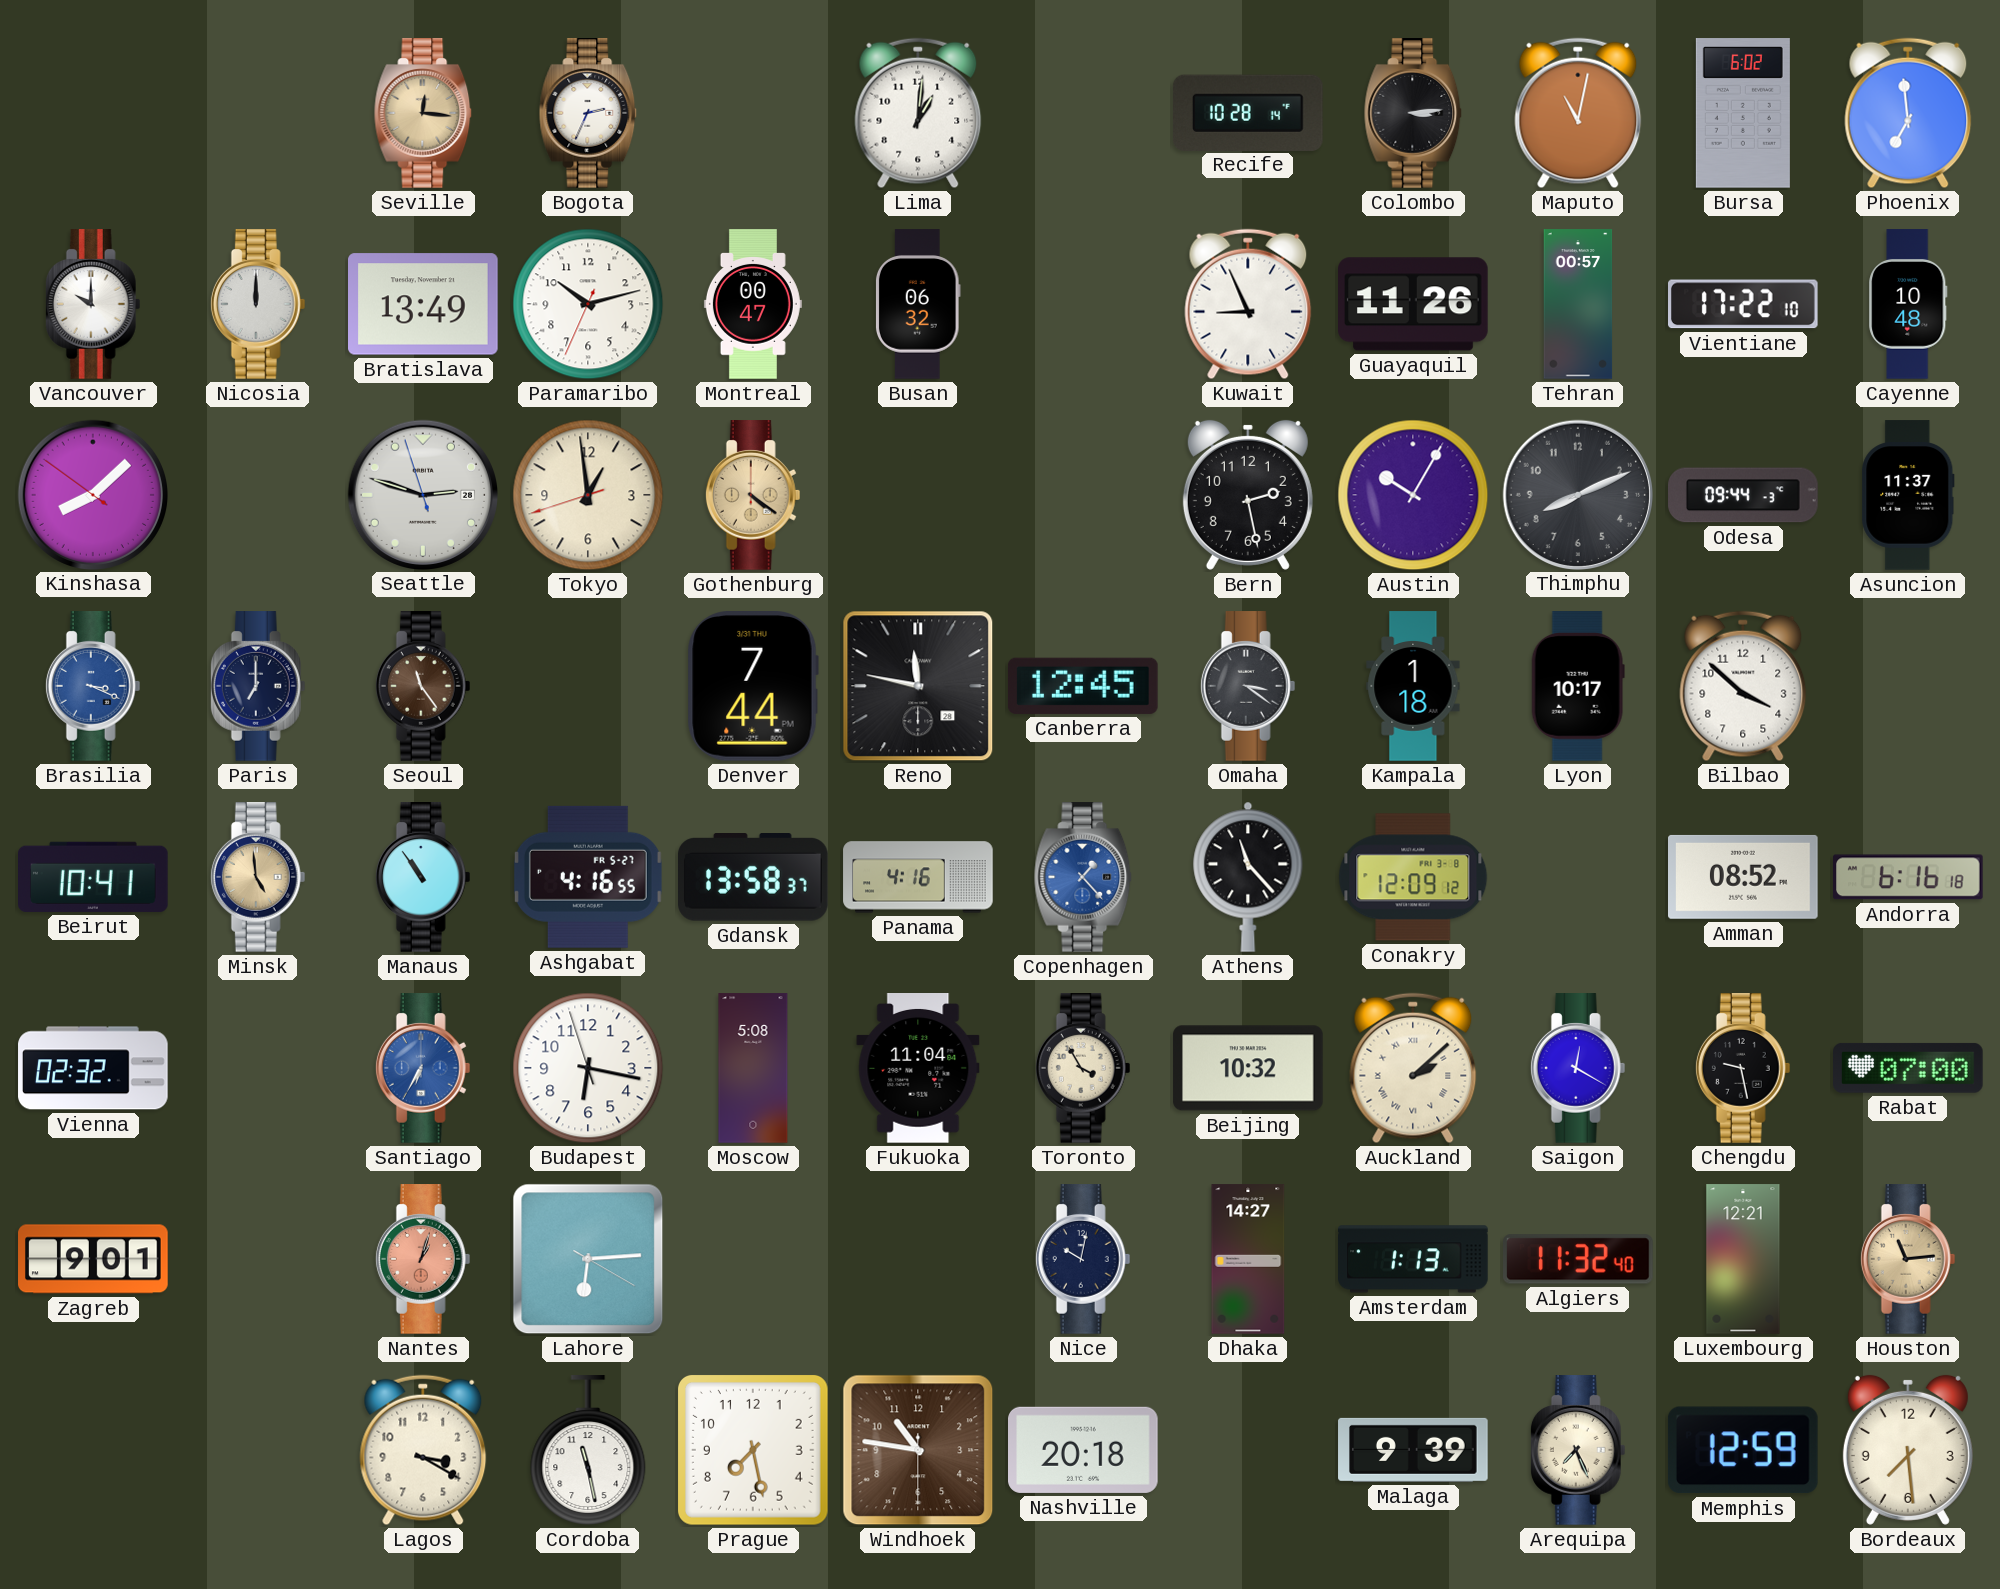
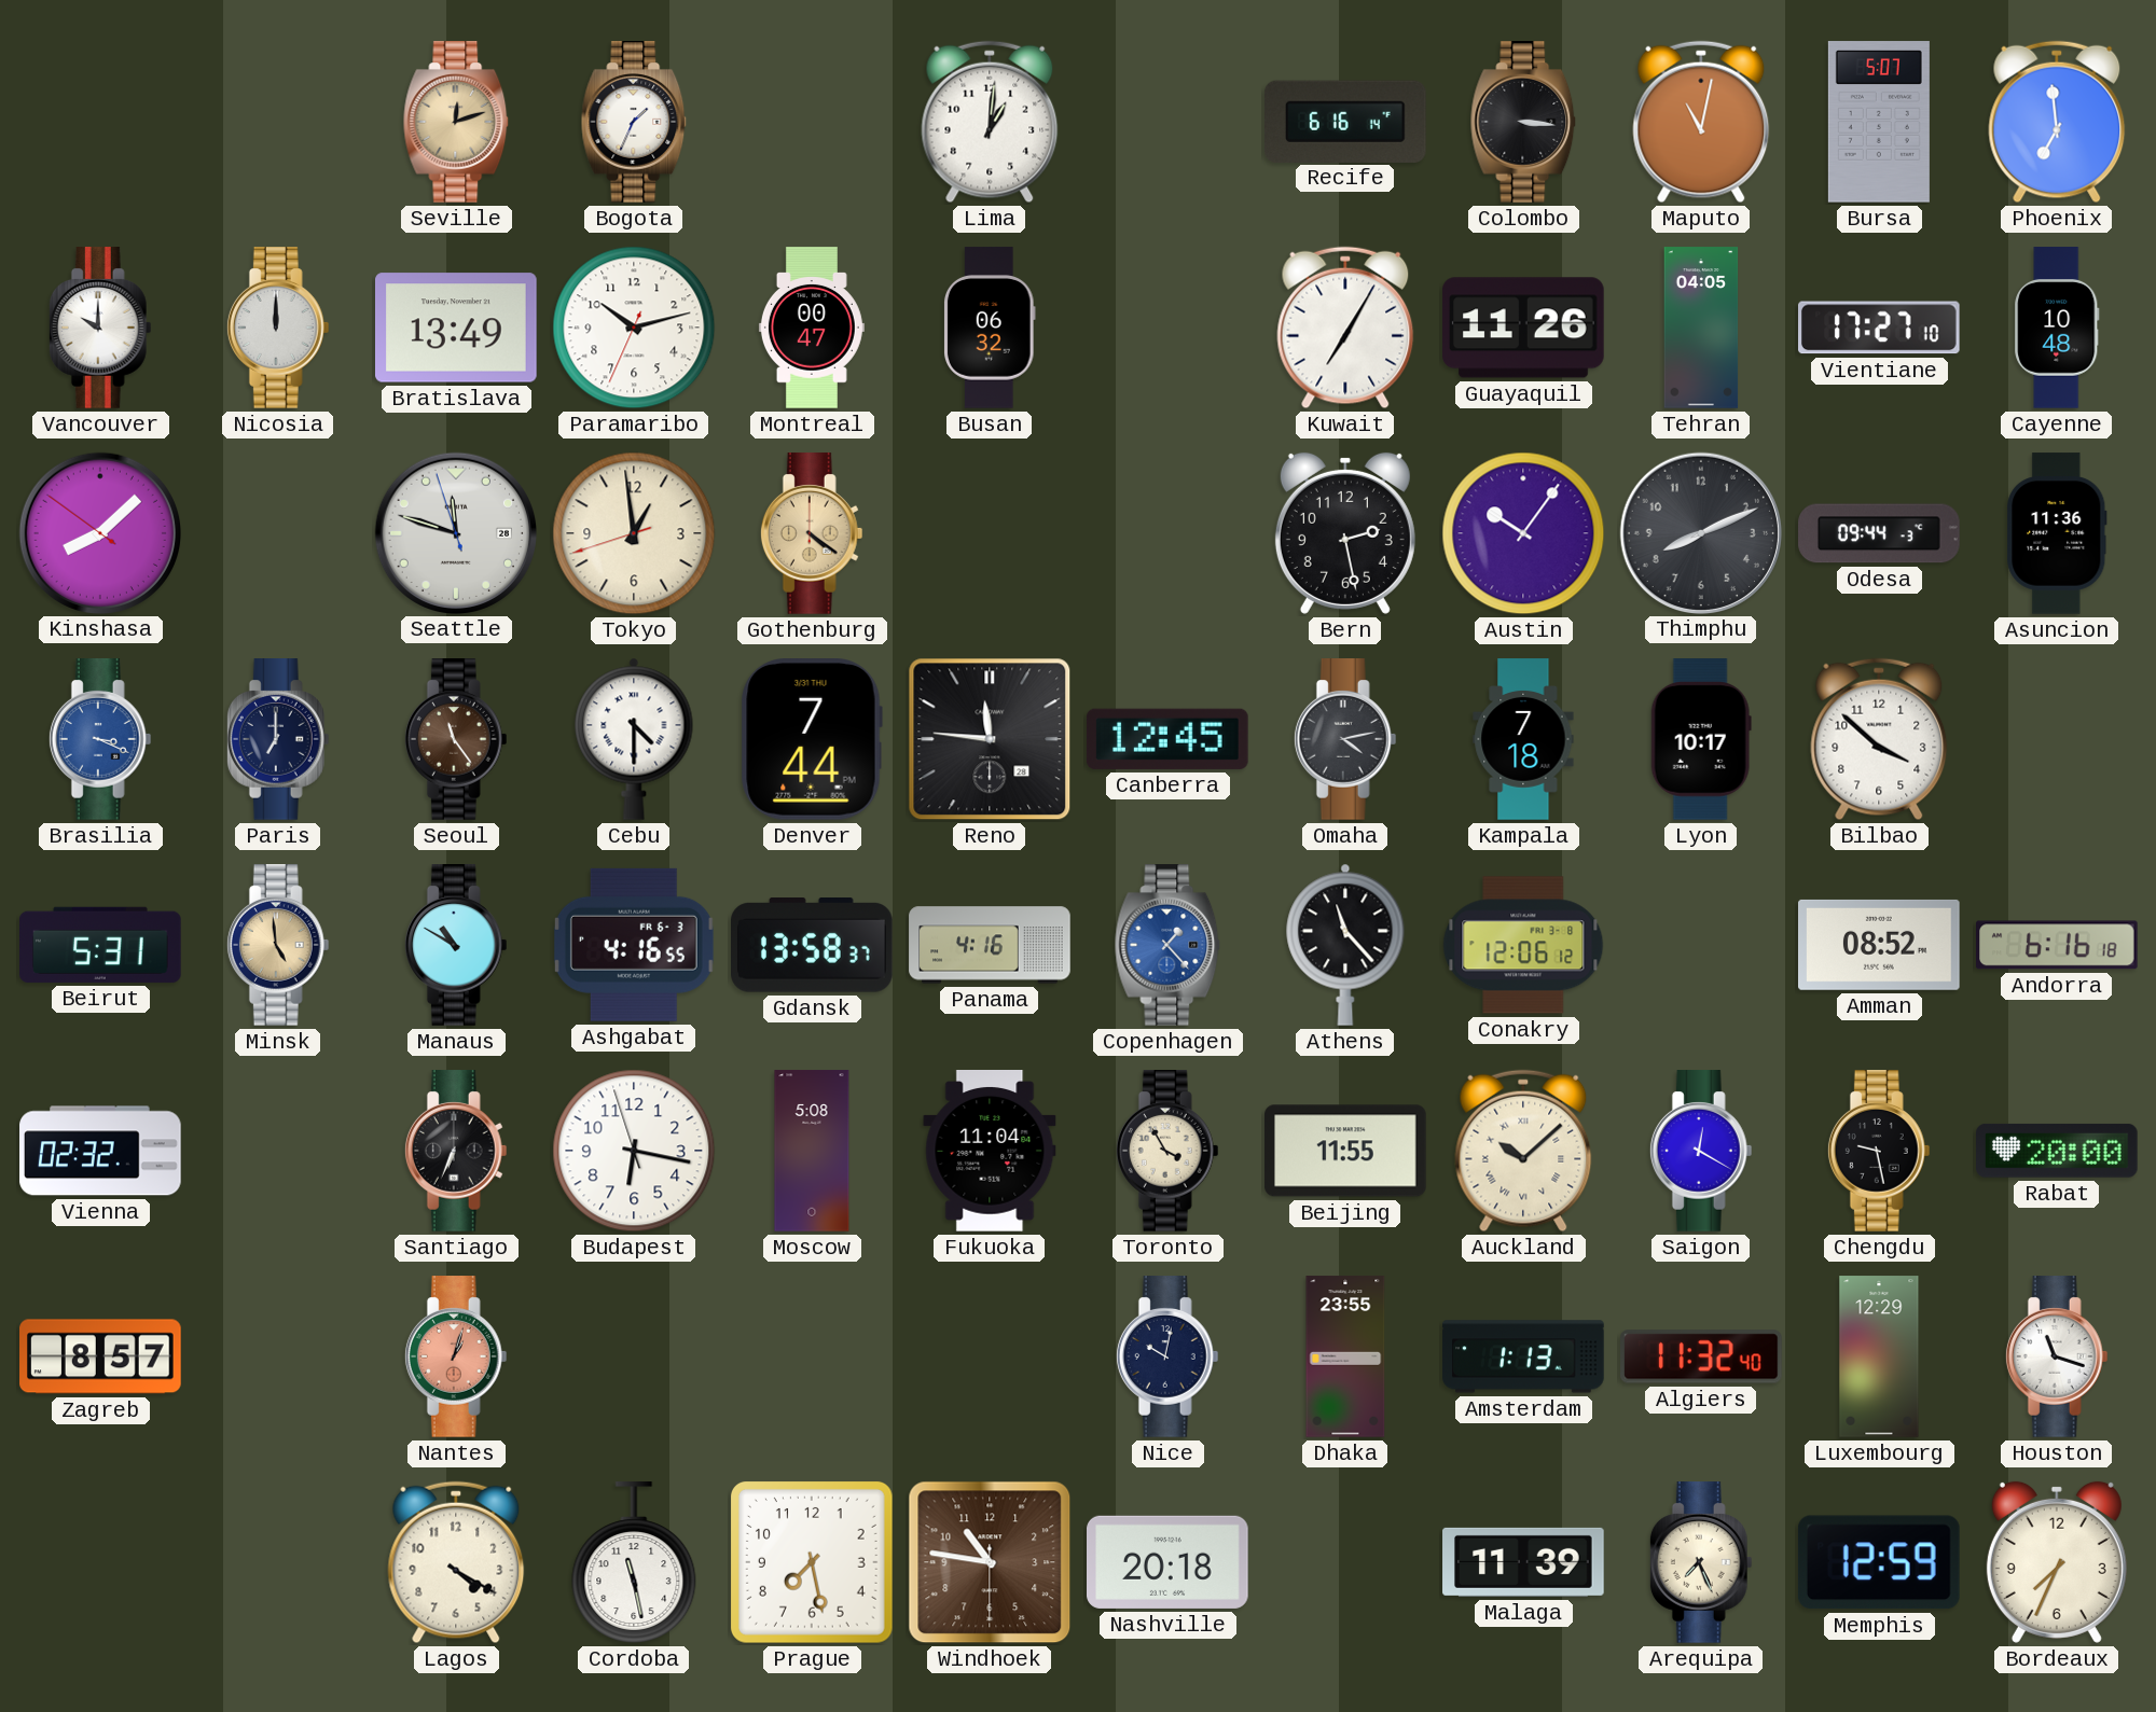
Seville: 12:16 -> 12:12 (456, 122)
Bogota: 2:34 -> 1:34 (634, 122)
Recife: 10:28 -> 6:16 (1346, 121)
Colombo: 3:14 -> 3:16 (1523, 122)
Bursa: 6:02 -> 5:07 (1879, 122)
Kuwait: 8:56 -> 7:05 (1345, 328)
Tehran: 00:57 -> 04:05 (1701, 328)
Vientiane: 17:22 -> 17:27 (1880, 328)
Seattle: 2:47 -> 11:47 (455, 532)
Austin: 10:05 -> 10:06 (1523, 533)
Asuncion: 11:37 -> 11:36 (2057, 533)
Cebu: none -> 4:30 (634, 739)
Reno: 11:47 -> 11:46 (990, 739)
Omaha: 3:21 -> 4:13 (1345, 739)
Kampala: 1:18 -> 7:18 (1523, 739)
Beirut: 10:41 -> 5:31 (101, 945)
Manaus: 10:54 -> 10:50 (456, 945)
Ashgabat date: FR 5-27 -> FR 6-3 (634, 945)
Conakry: 12:09 -> 12:06 (1523, 945)
Santiago: 6:35 -> 6:34 (456, 1151)
Santiago dial: blue -> black (456, 1151)
Beijing: 10:32 -> 11:55 (1345, 1151)
Auckland: 2:08 -> 10:08 (1523, 1151)
Rabat: 07:00 -> 20:00 (2058, 1151)
Zagreb: 9:01 -> 8:57 (100, 1356)
Lahore: 6:14 -> none (588, 1259)
Dhaka: 14:27 -> 23:55 (1345, 1356)
Luxembourg: 12:21 -> 12:29 (1879, 1356)
Houston: 11:14 -> 11:18 (2057, 1356)
Houston dial: champagne -> white (2057, 1356)
Lagos: 3:20 -> 4:20 (456, 1562)
Malaga: 9:39 -> 11:39 (1523, 1562)
Bordeaux: 7:29 -> 7:34 (2057, 1562)
